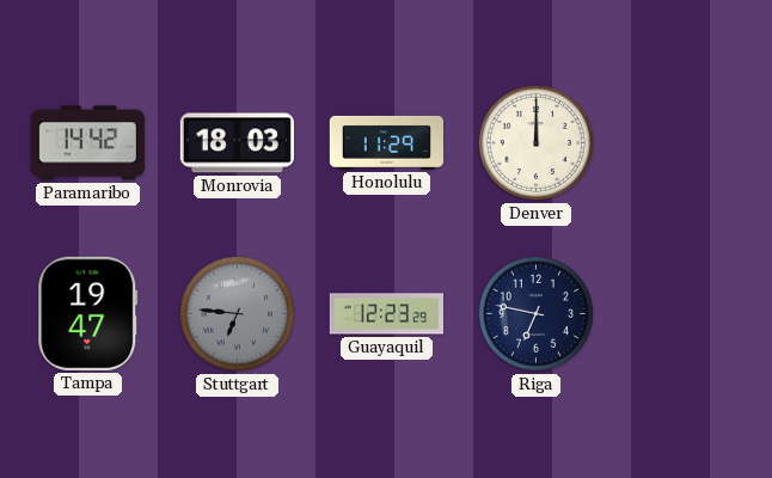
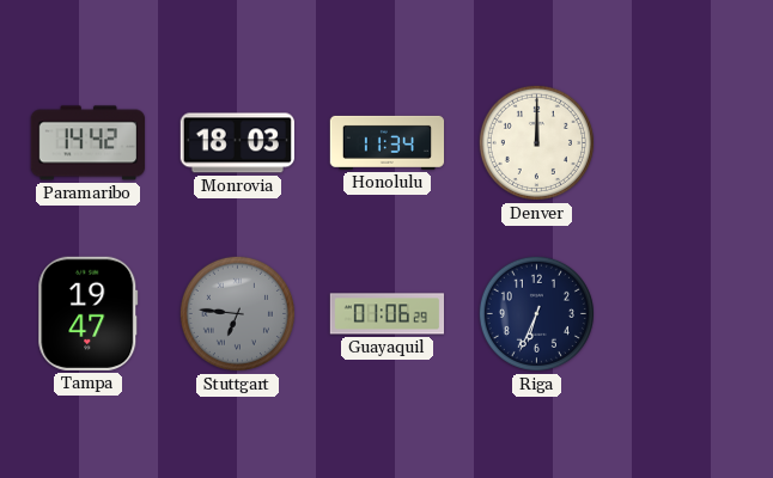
Honolulu: 11:29 -> 11:34 (388, 142)
Guayaquil: 12:23 -> 01:06 (386, 314)
Riga: 6:47 -> 6:34 (536, 313)
